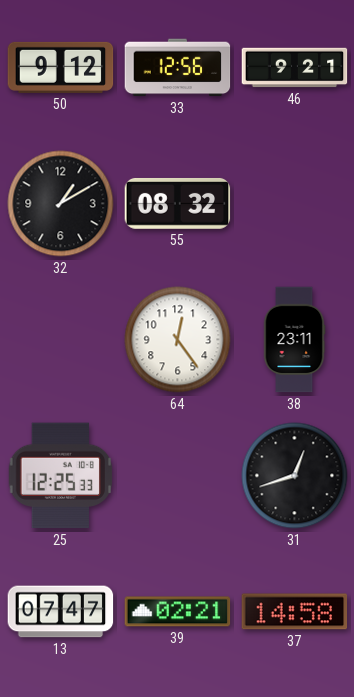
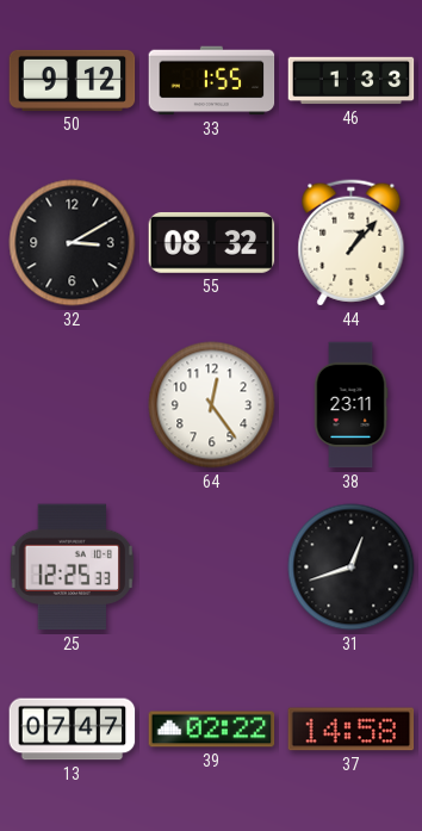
33: 12:56 -> 1:55 (212, 81)
46: 9:21 -> 1:33 (352, 81)
32: 1:10 -> 3:10 (73, 243)
44: none -> 1:07 (352, 243)
39: 02:21 -> 02:22 (212, 730)
